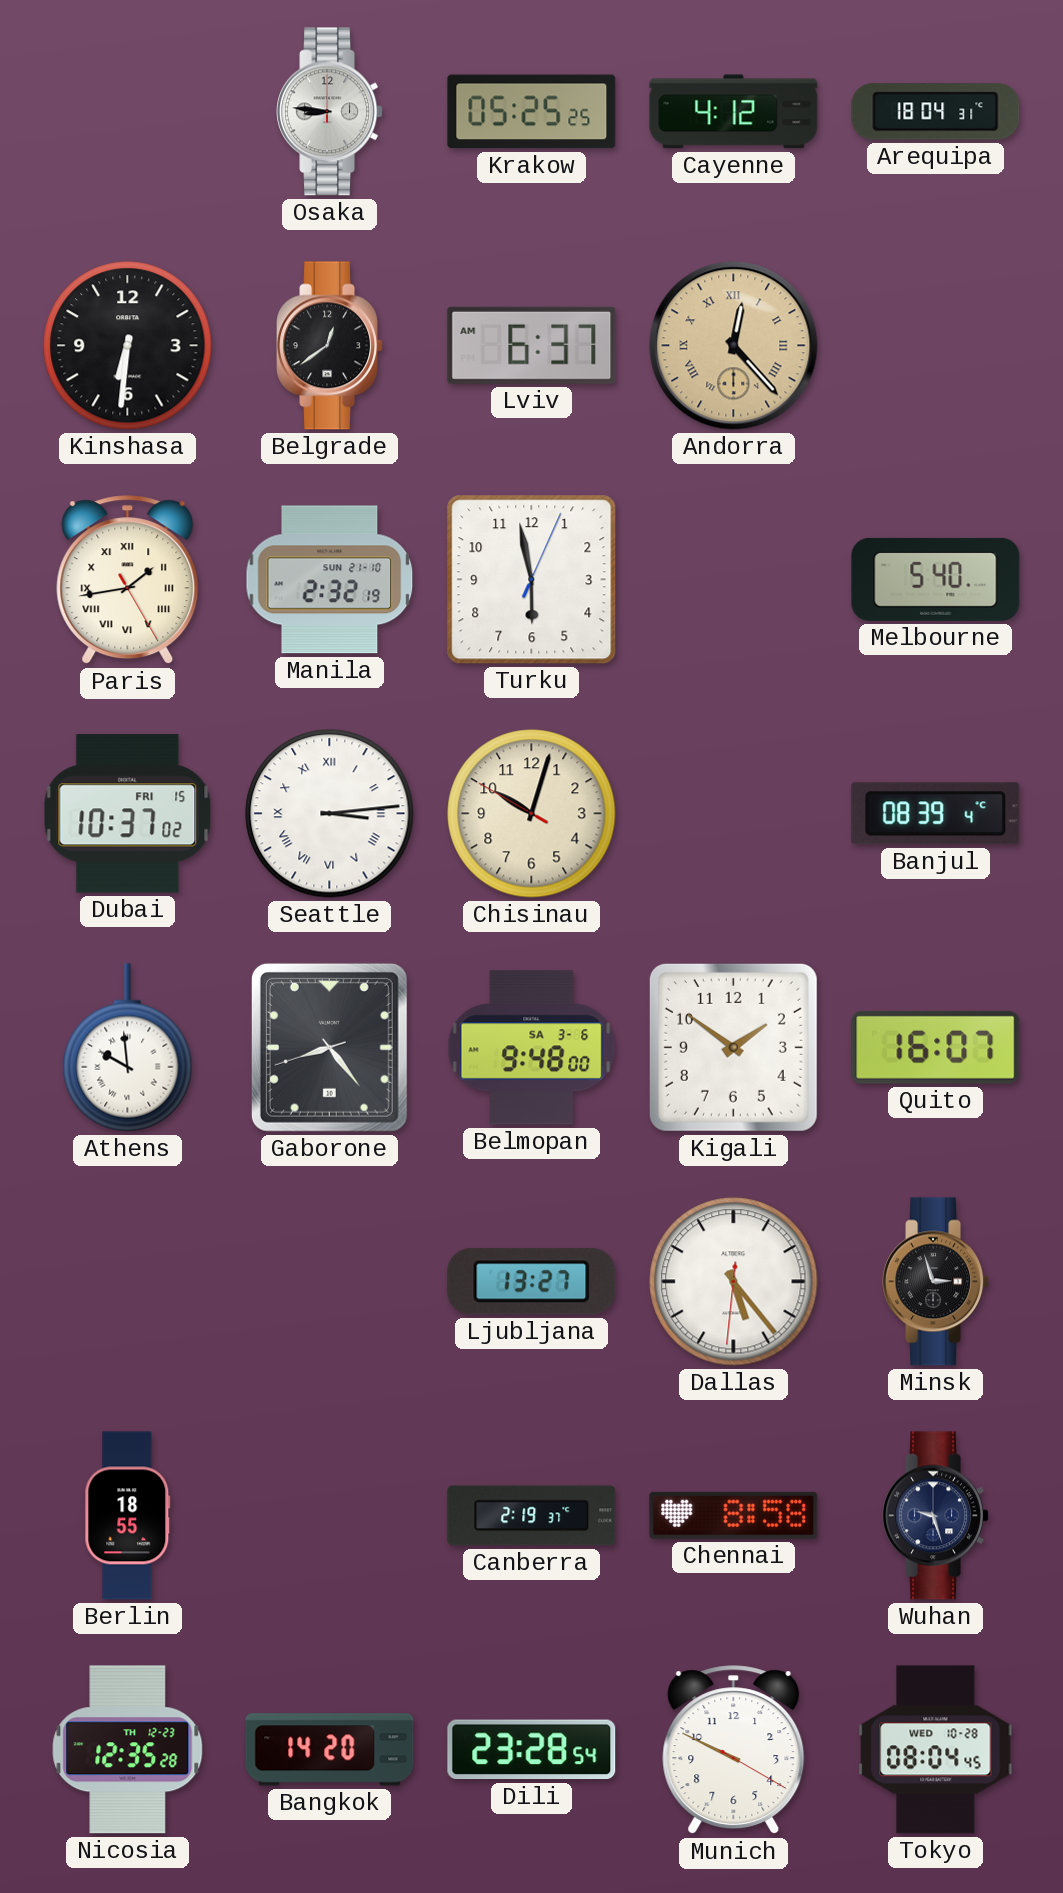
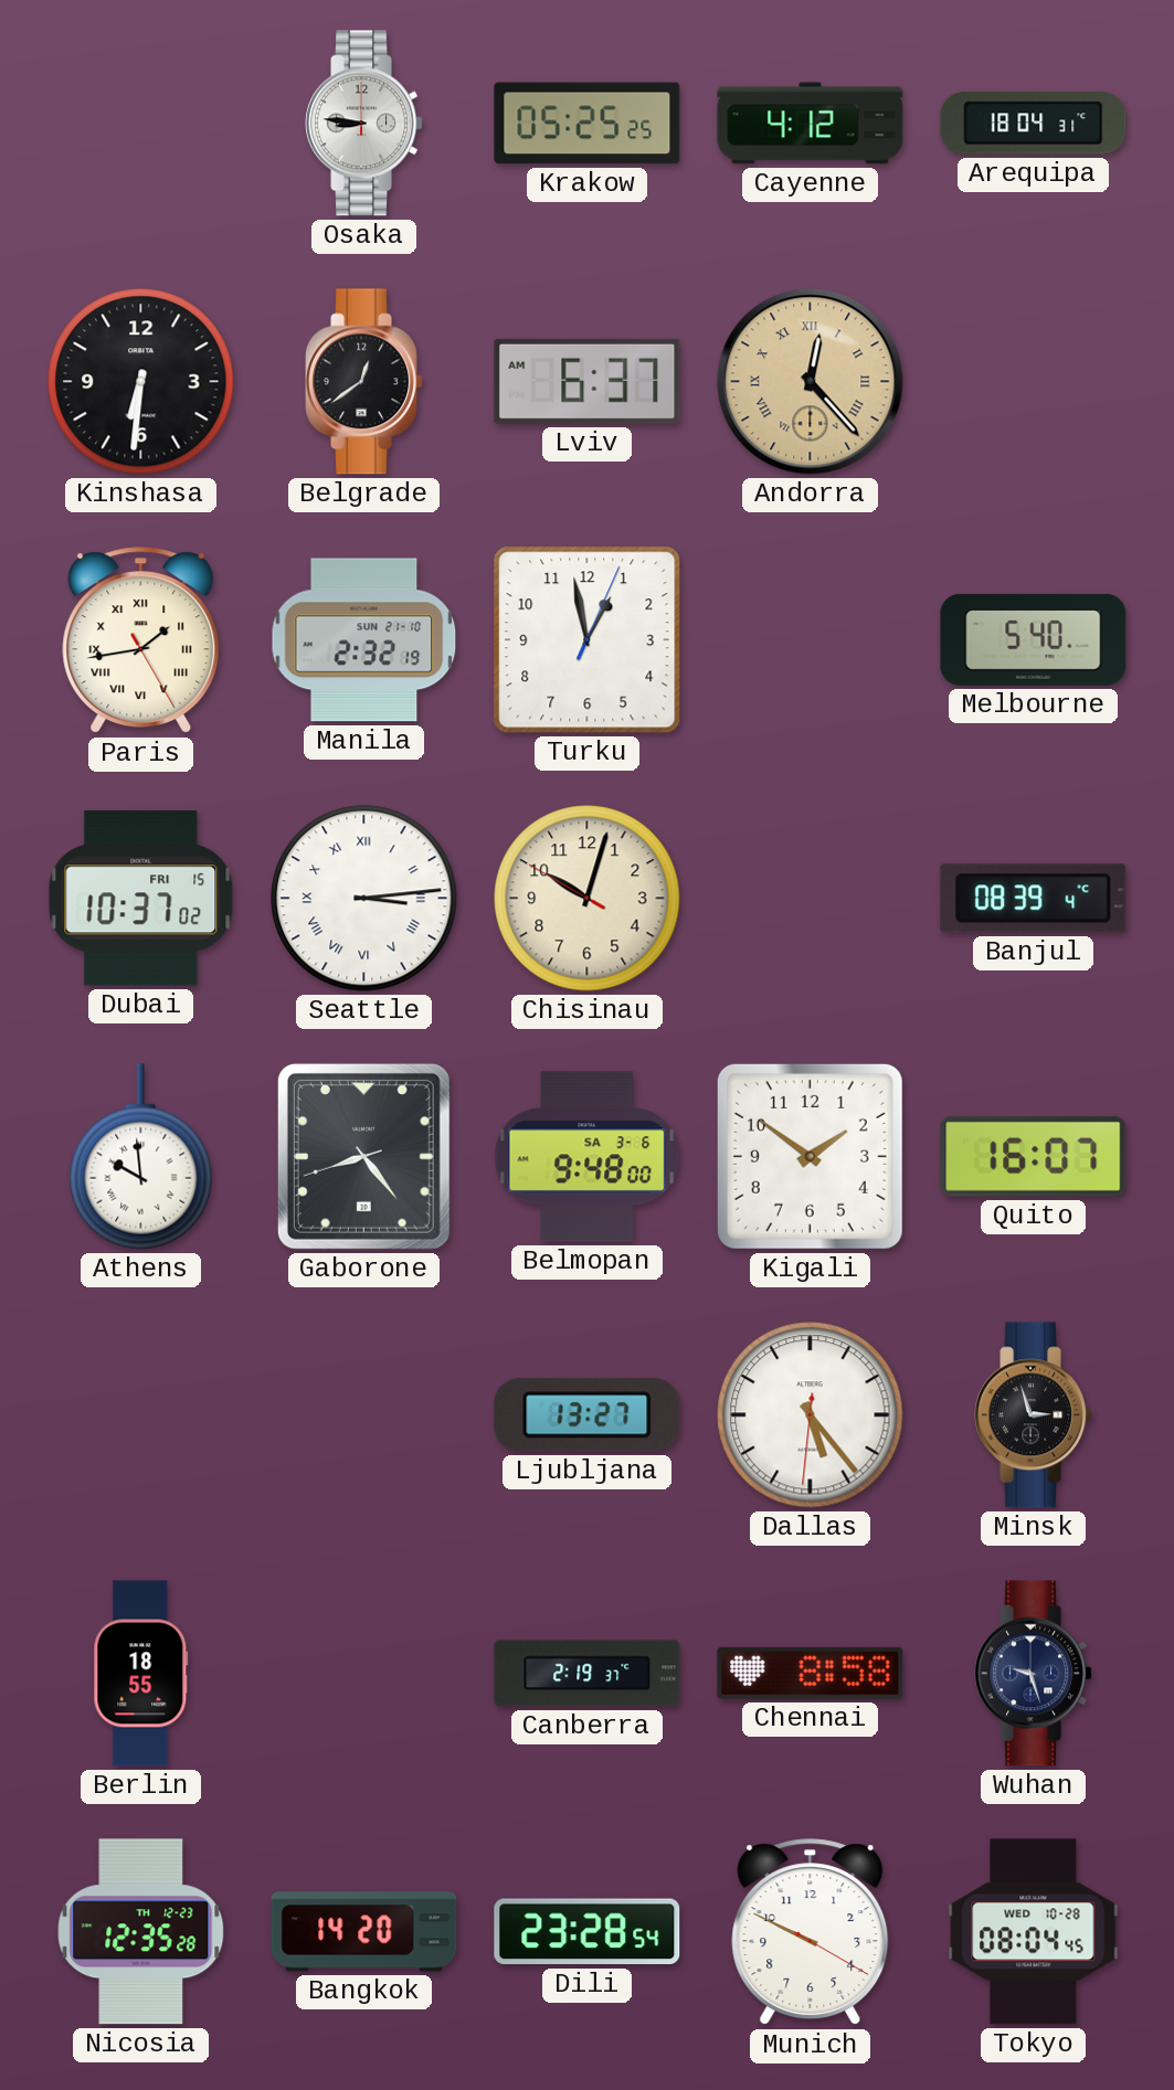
Turku: 5:58 -> 12:58 (588, 640)
